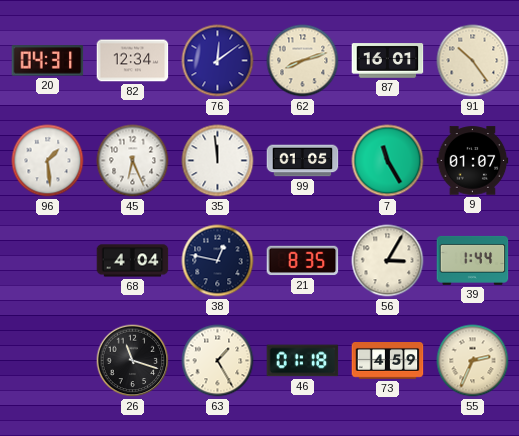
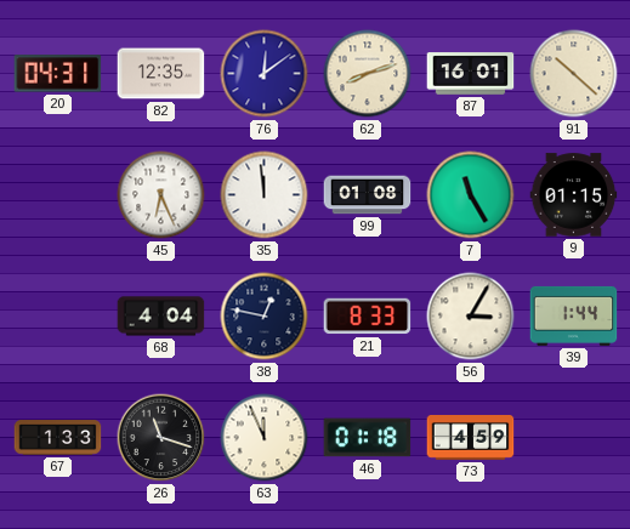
82: 12:34 -> 12:35 (161, 74)
91: 10:24 -> 10:22 (574, 74)
96: 1:29 -> none (48, 161)
99: 01:05 -> 01:08 (368, 195)
9: 01:07 -> 01:15 (574, 195)
21: 8:35 -> 8:33 (368, 317)
67: none -> 1:33 (58, 438)
63: 1:25 -> 11:56 (265, 438)
55: 2:34 -> none (473, 361)
